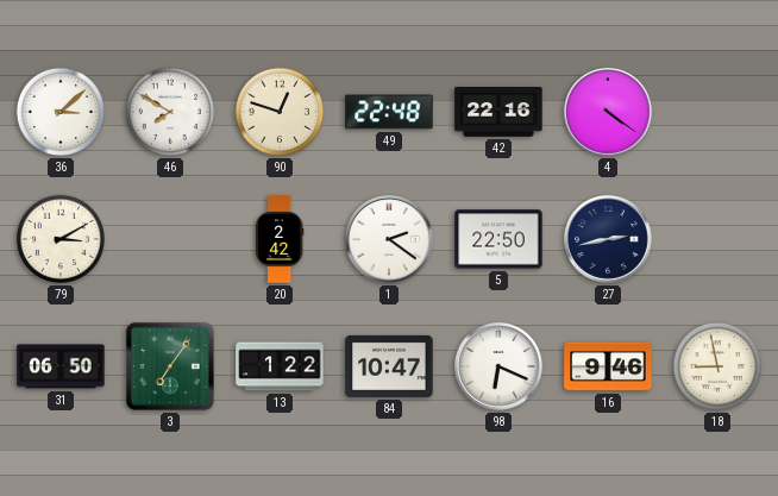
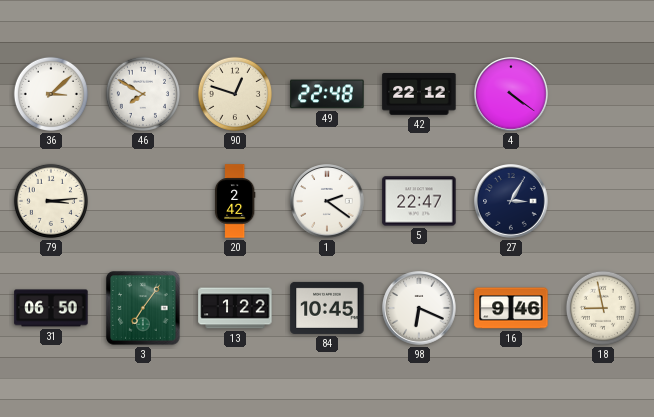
42: 22:16 -> 22:12 (419, 95)
79: 3:10 -> 3:14 (51, 201)
5: 22:50 -> 22:47 (419, 201)
27: 2:43 -> 3:05 (511, 201)
84: 10:47 -> 10:45 (327, 308)
